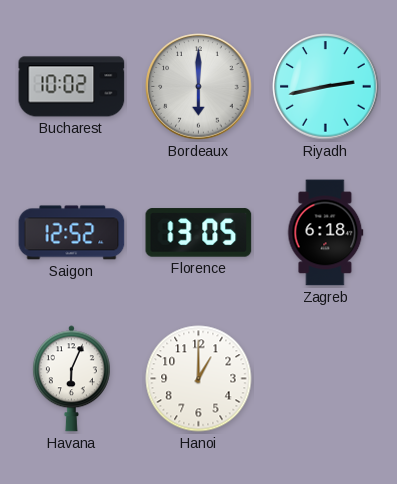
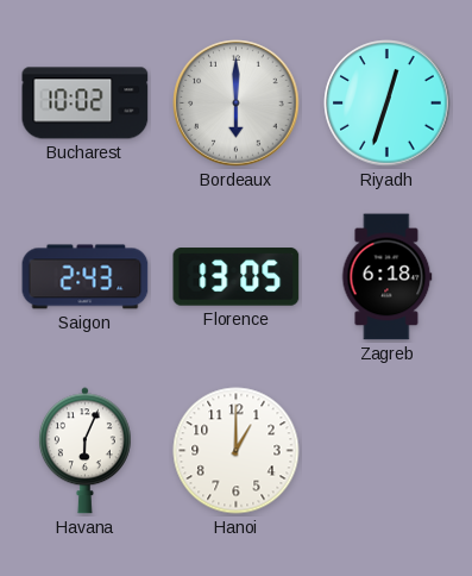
Riyadh: 2:43 -> 12:33 (388, 104)
Saigon: 12:52 -> 2:43 (86, 277)
